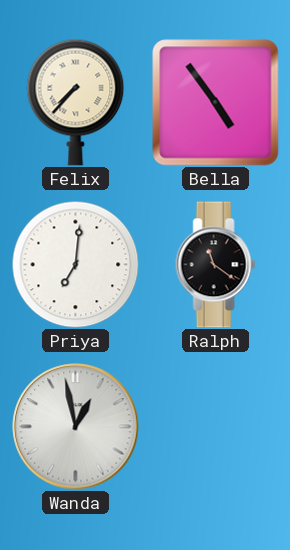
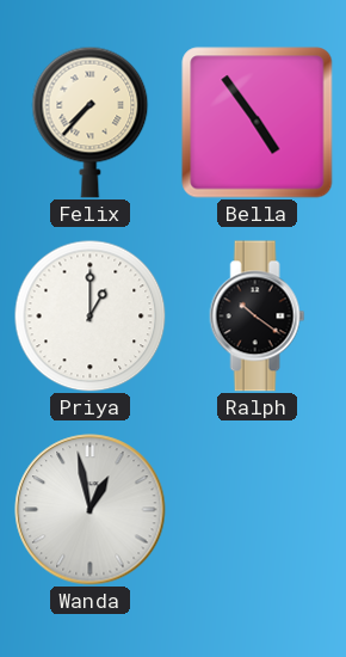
Priya: 7:01 -> 1:00 (89, 315)
Ralph: 11:21 -> 10:21 (258, 317)
